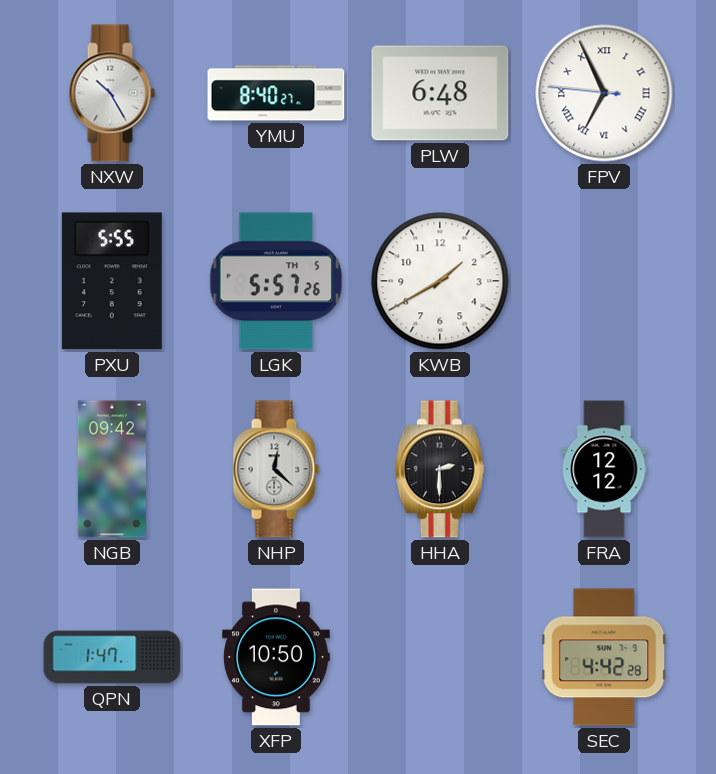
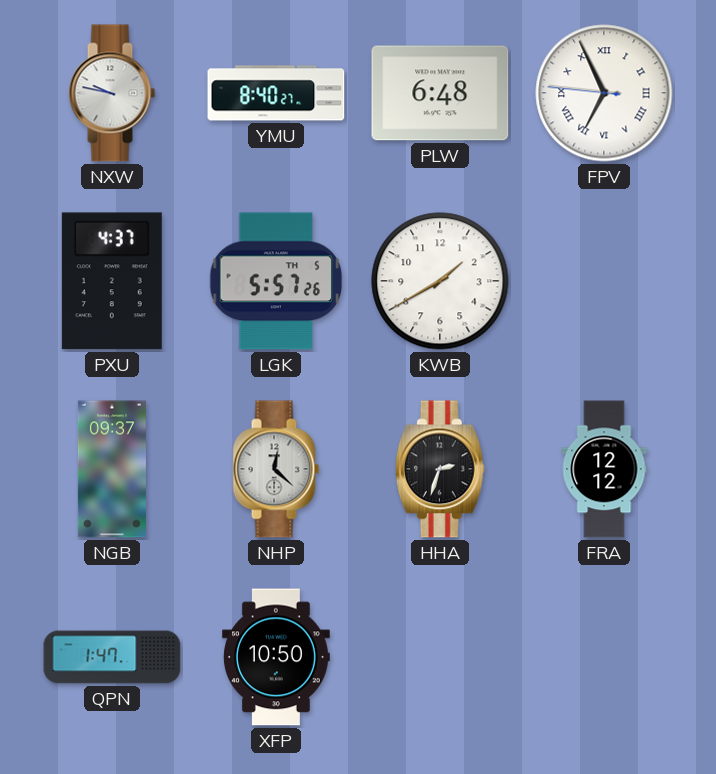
NXW: 10:25 -> 9:47 (112, 93)
PXU: 5:55 -> 4:37 (112, 281)
NGB: 09:42 -> 09:37 (112, 469)
HHA: 2:30 -> 2:33 (440, 469)
SEC: 4:42 -> none (604, 657)
